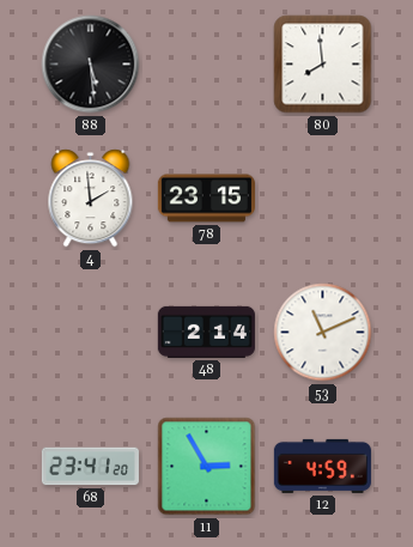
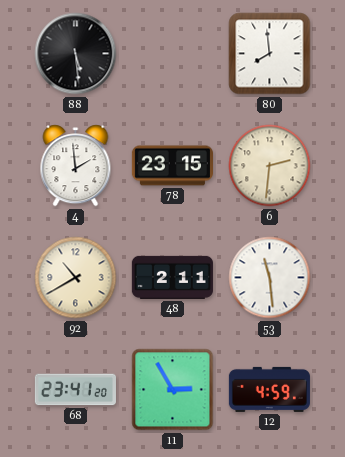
6: none -> 2:31 (270, 166)
92: none -> 10:40 (76, 278)
48: 2:14 -> 2:11 (172, 277)
53: 11:11 -> 11:29 (270, 278)
